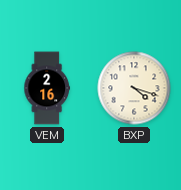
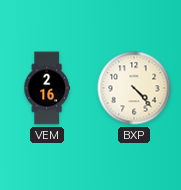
BXP: 4:18 -> 4:23 (134, 88)
